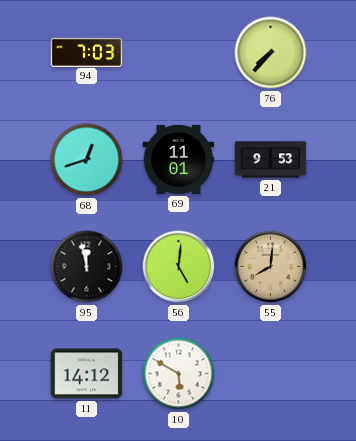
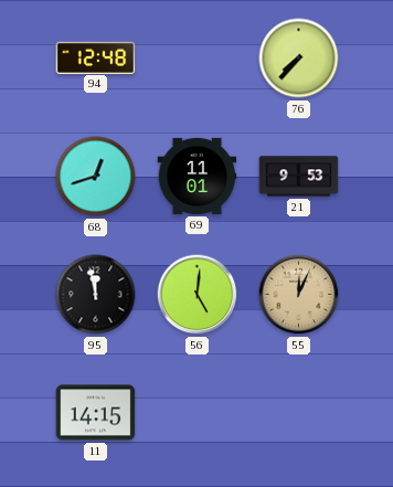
94: 7:03 -> 12:48 (96, 57)
55: 8:01 -> 12:04 (299, 295)
11: 14:12 -> 14:15 (96, 413)
10: 5:50 -> none (179, 374)
